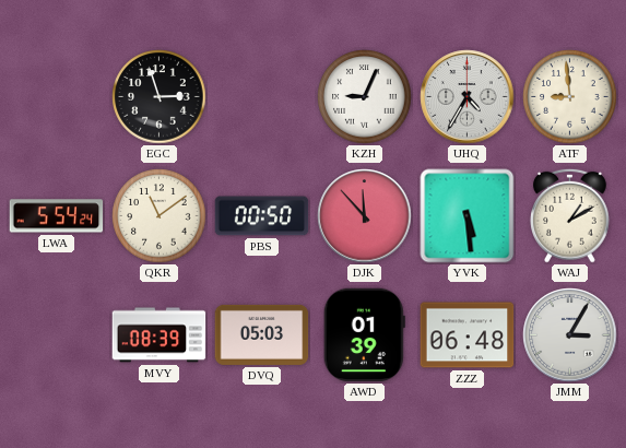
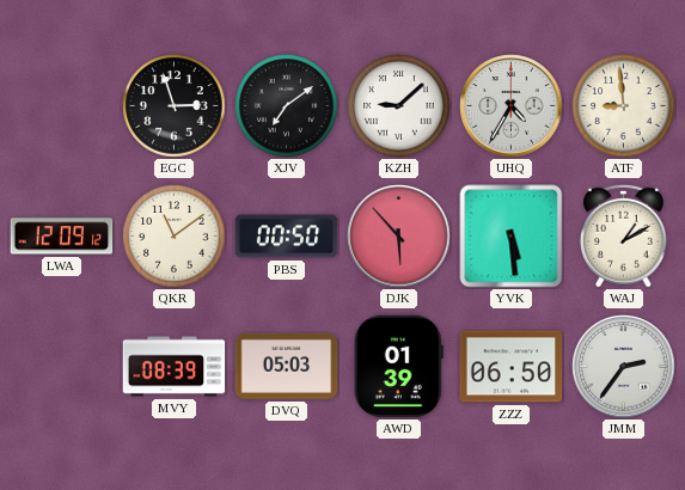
XJV: none -> 7:09 (287, 106)
KZH: 9:04 -> 9:08 (399, 106)
LWA: 5:54 -> 12:09 (62, 237)
DJK: 11:53 -> 5:53 (399, 237)
ZZZ: 06:48 -> 06:50 (512, 367)
JMM: 3:05 -> 2:36 (624, 367)
